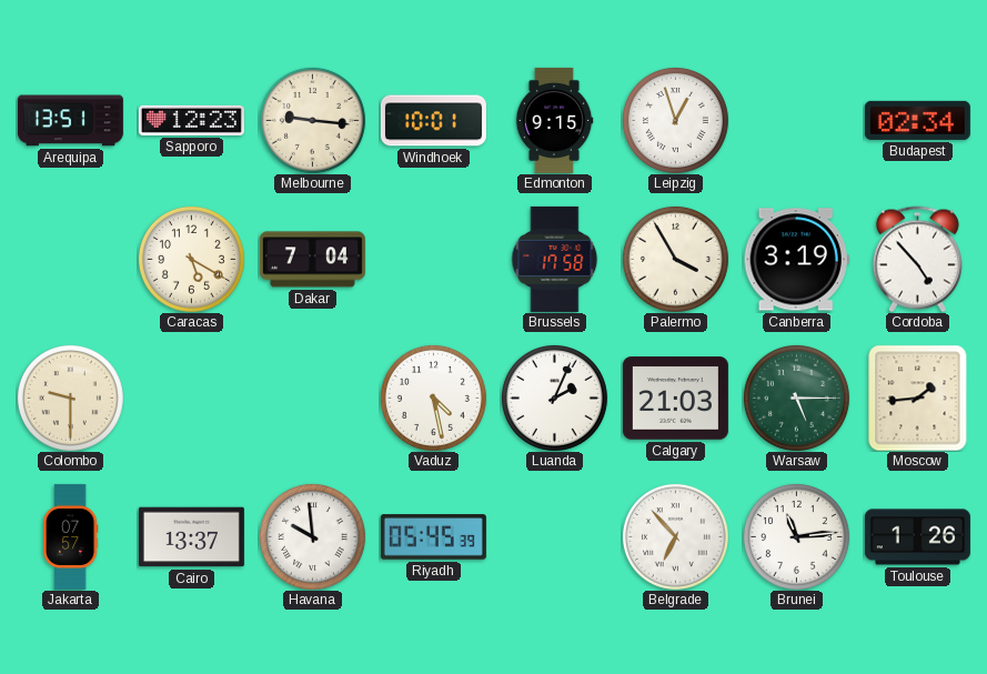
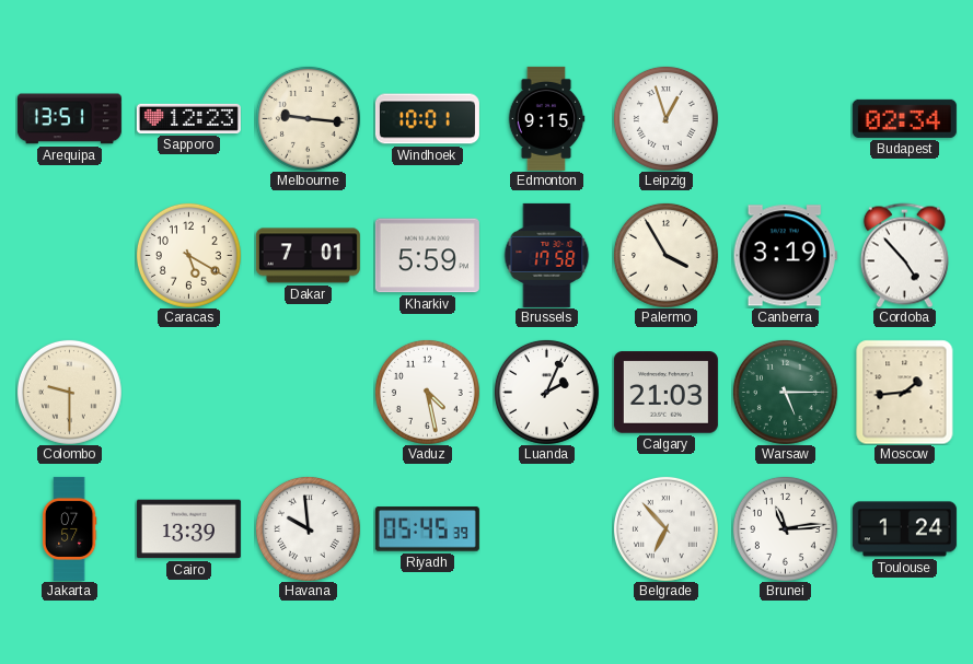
Dakar: 7:04 -> 7:01 (308, 256)
Kharkiv: none -> 5:59 (427, 256)
Cairo: 13:37 -> 13:39 (188, 529)
Toulouse: 1:26 -> 1:24 (904, 529)
